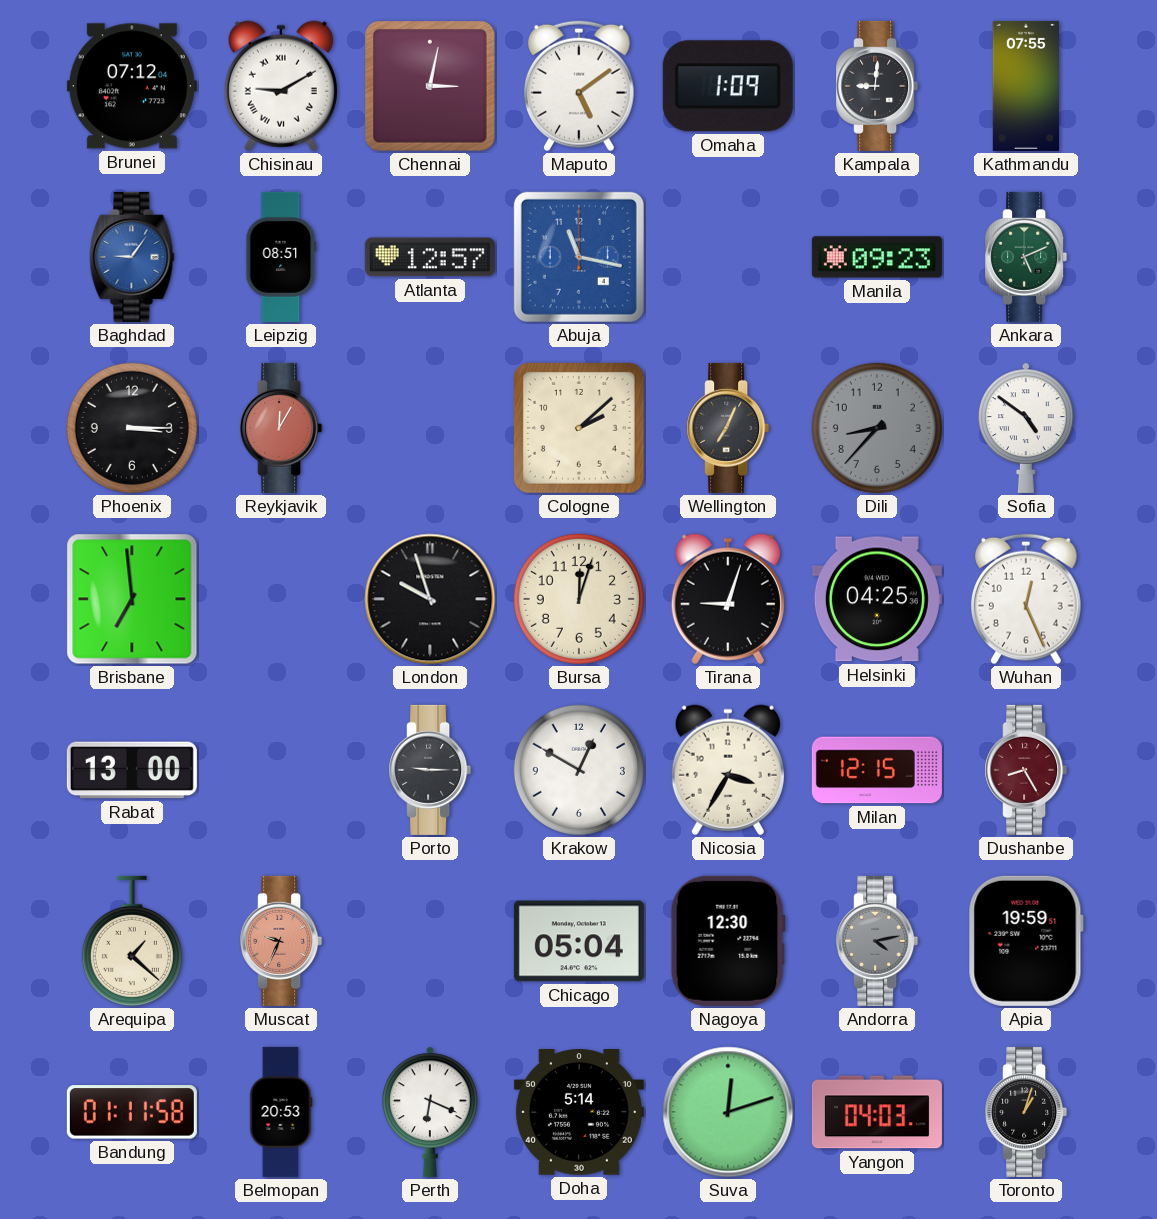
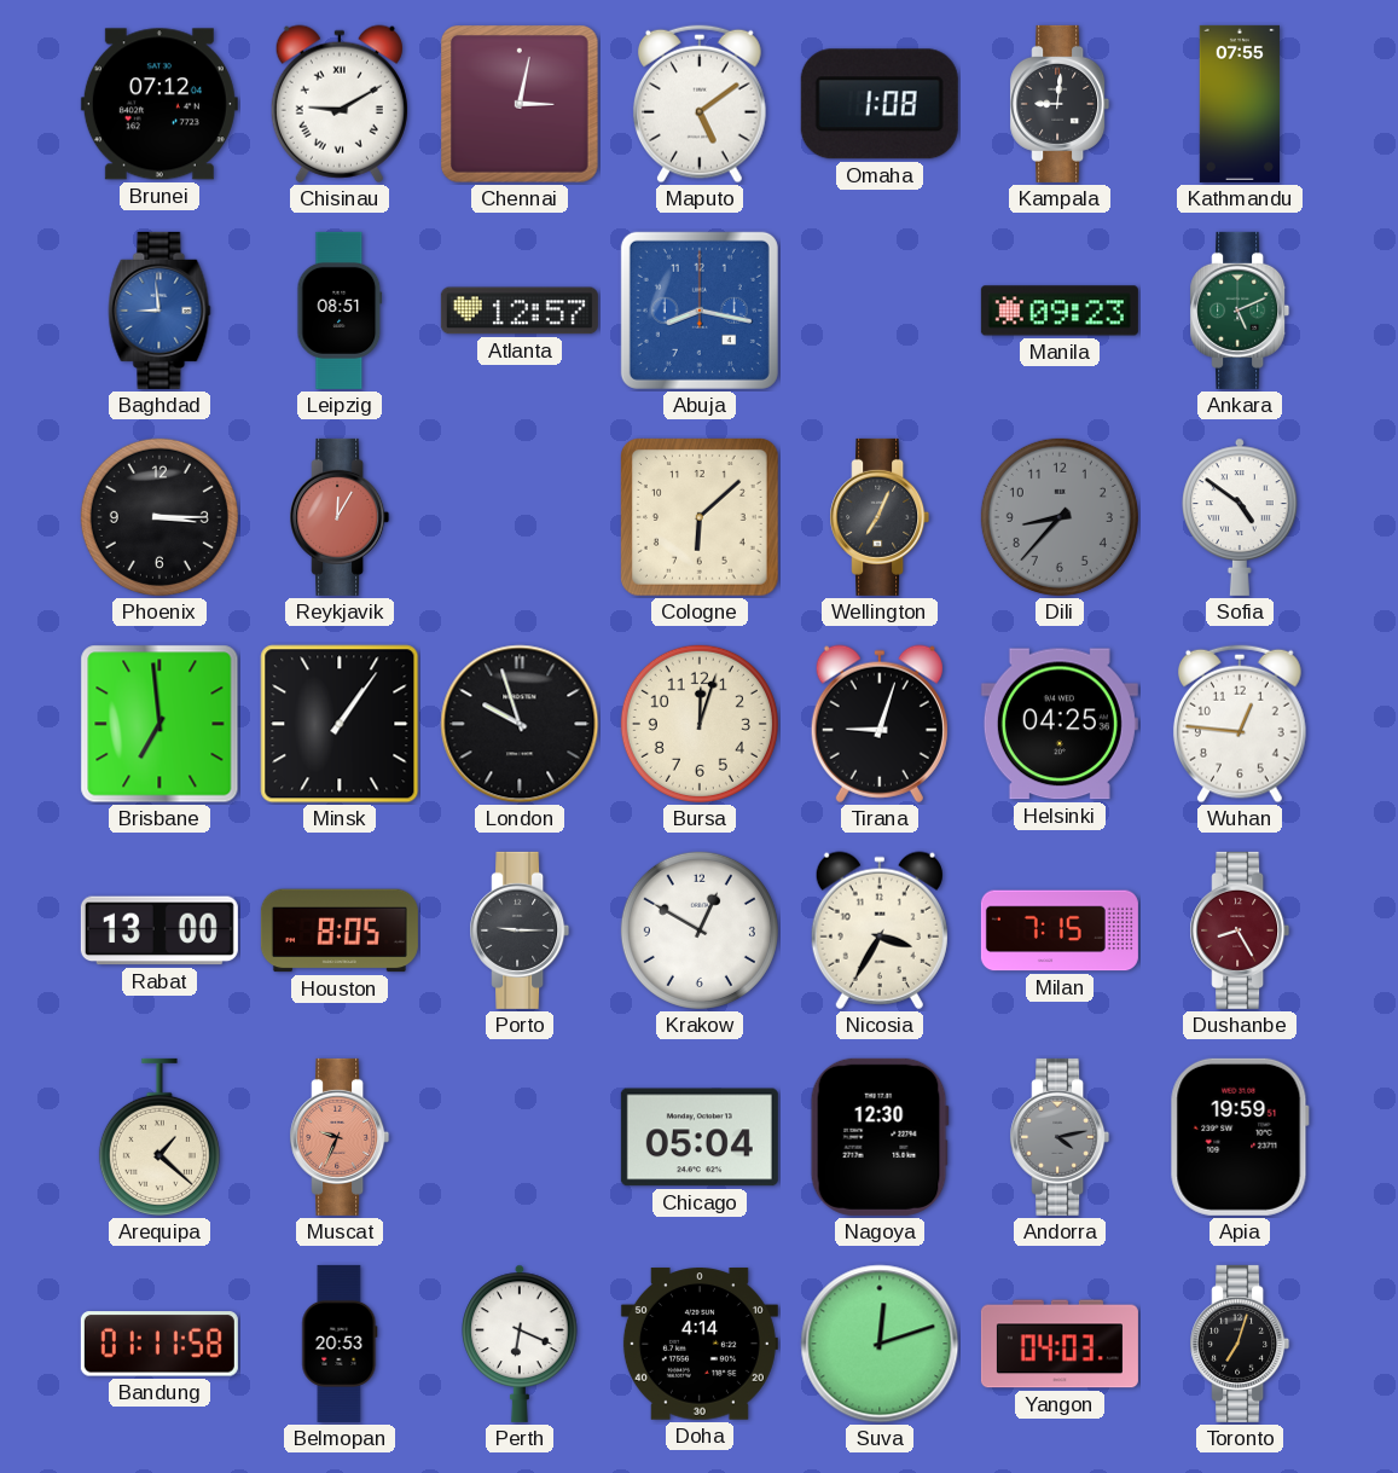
Omaha: 1:09 -> 1:08 (880, 104)
Baghdad: 9:06 -> 8:59 (159, 311)
Abuja: 11:17 -> 8:17 (700, 311)
Cologne: 2:08 -> 6:08 (701, 518)
Minsk: none -> 1:06 (340, 724)
Wuhan: 12:26 -> 12:46 (1240, 724)
Houston: none -> 8:05 (340, 930)
Milan: 12:15 -> 7:15 (1060, 930)
Doha: 5:14 -> 4:14 (700, 1344)
Toronto: 1:03 -> 7:03 (1240, 1344)
